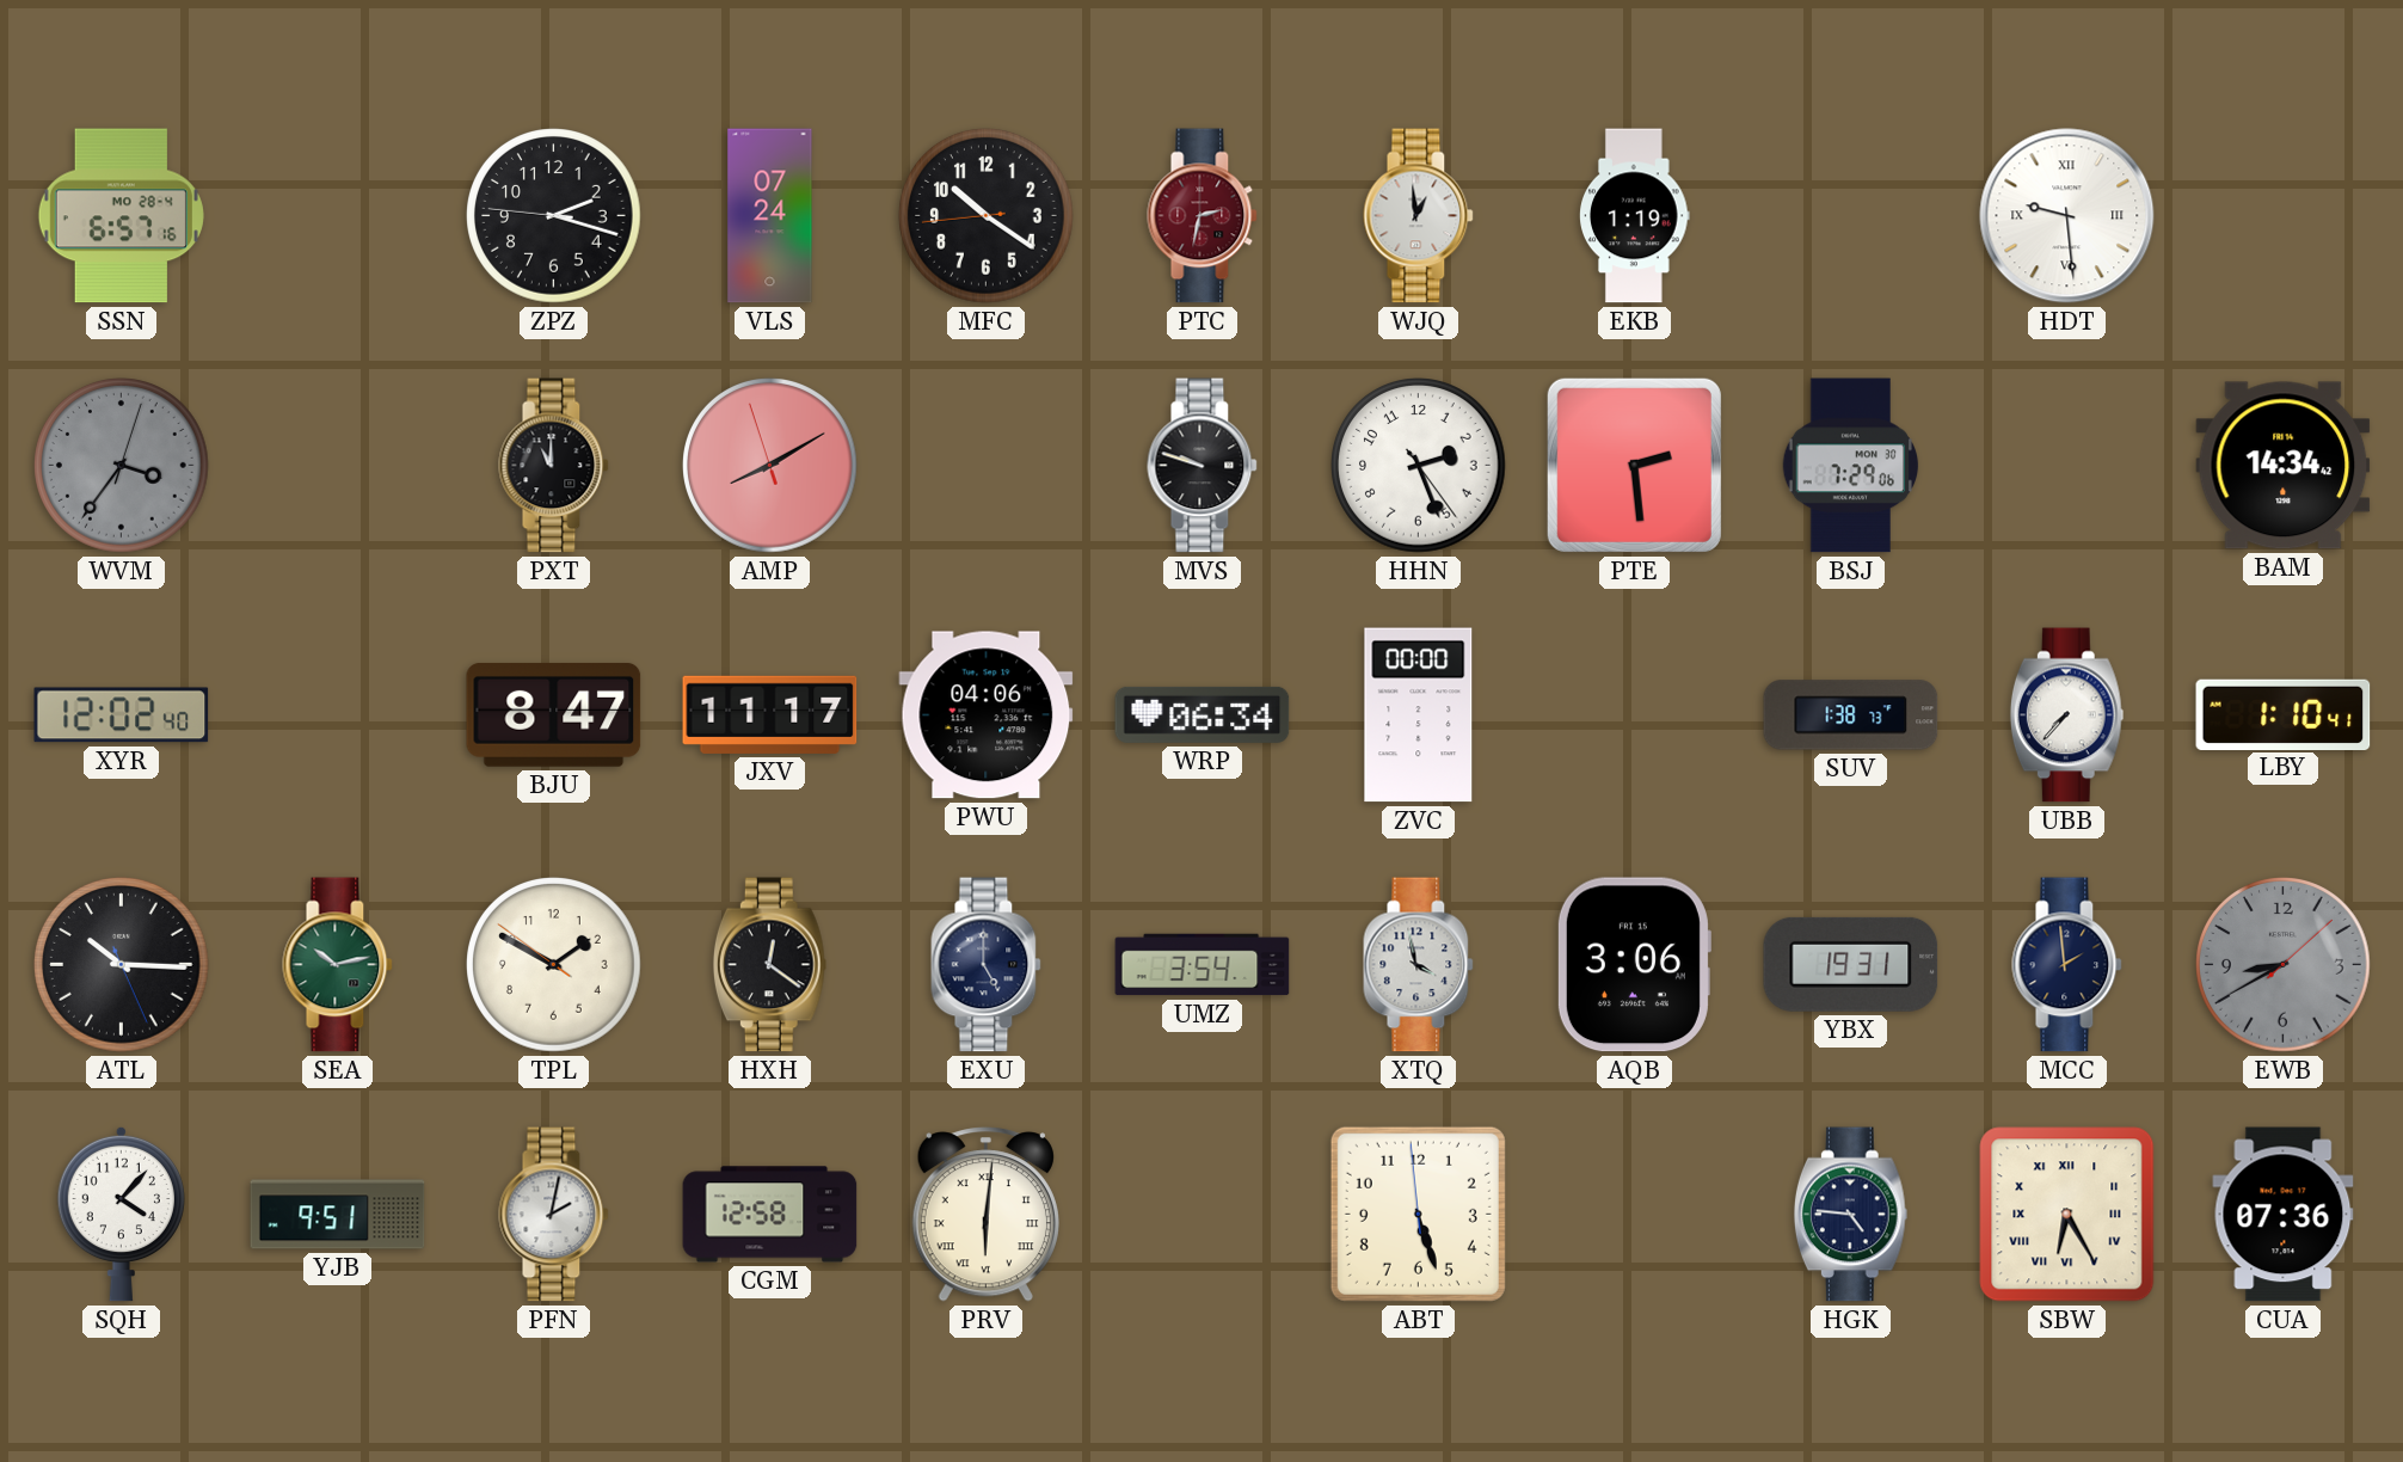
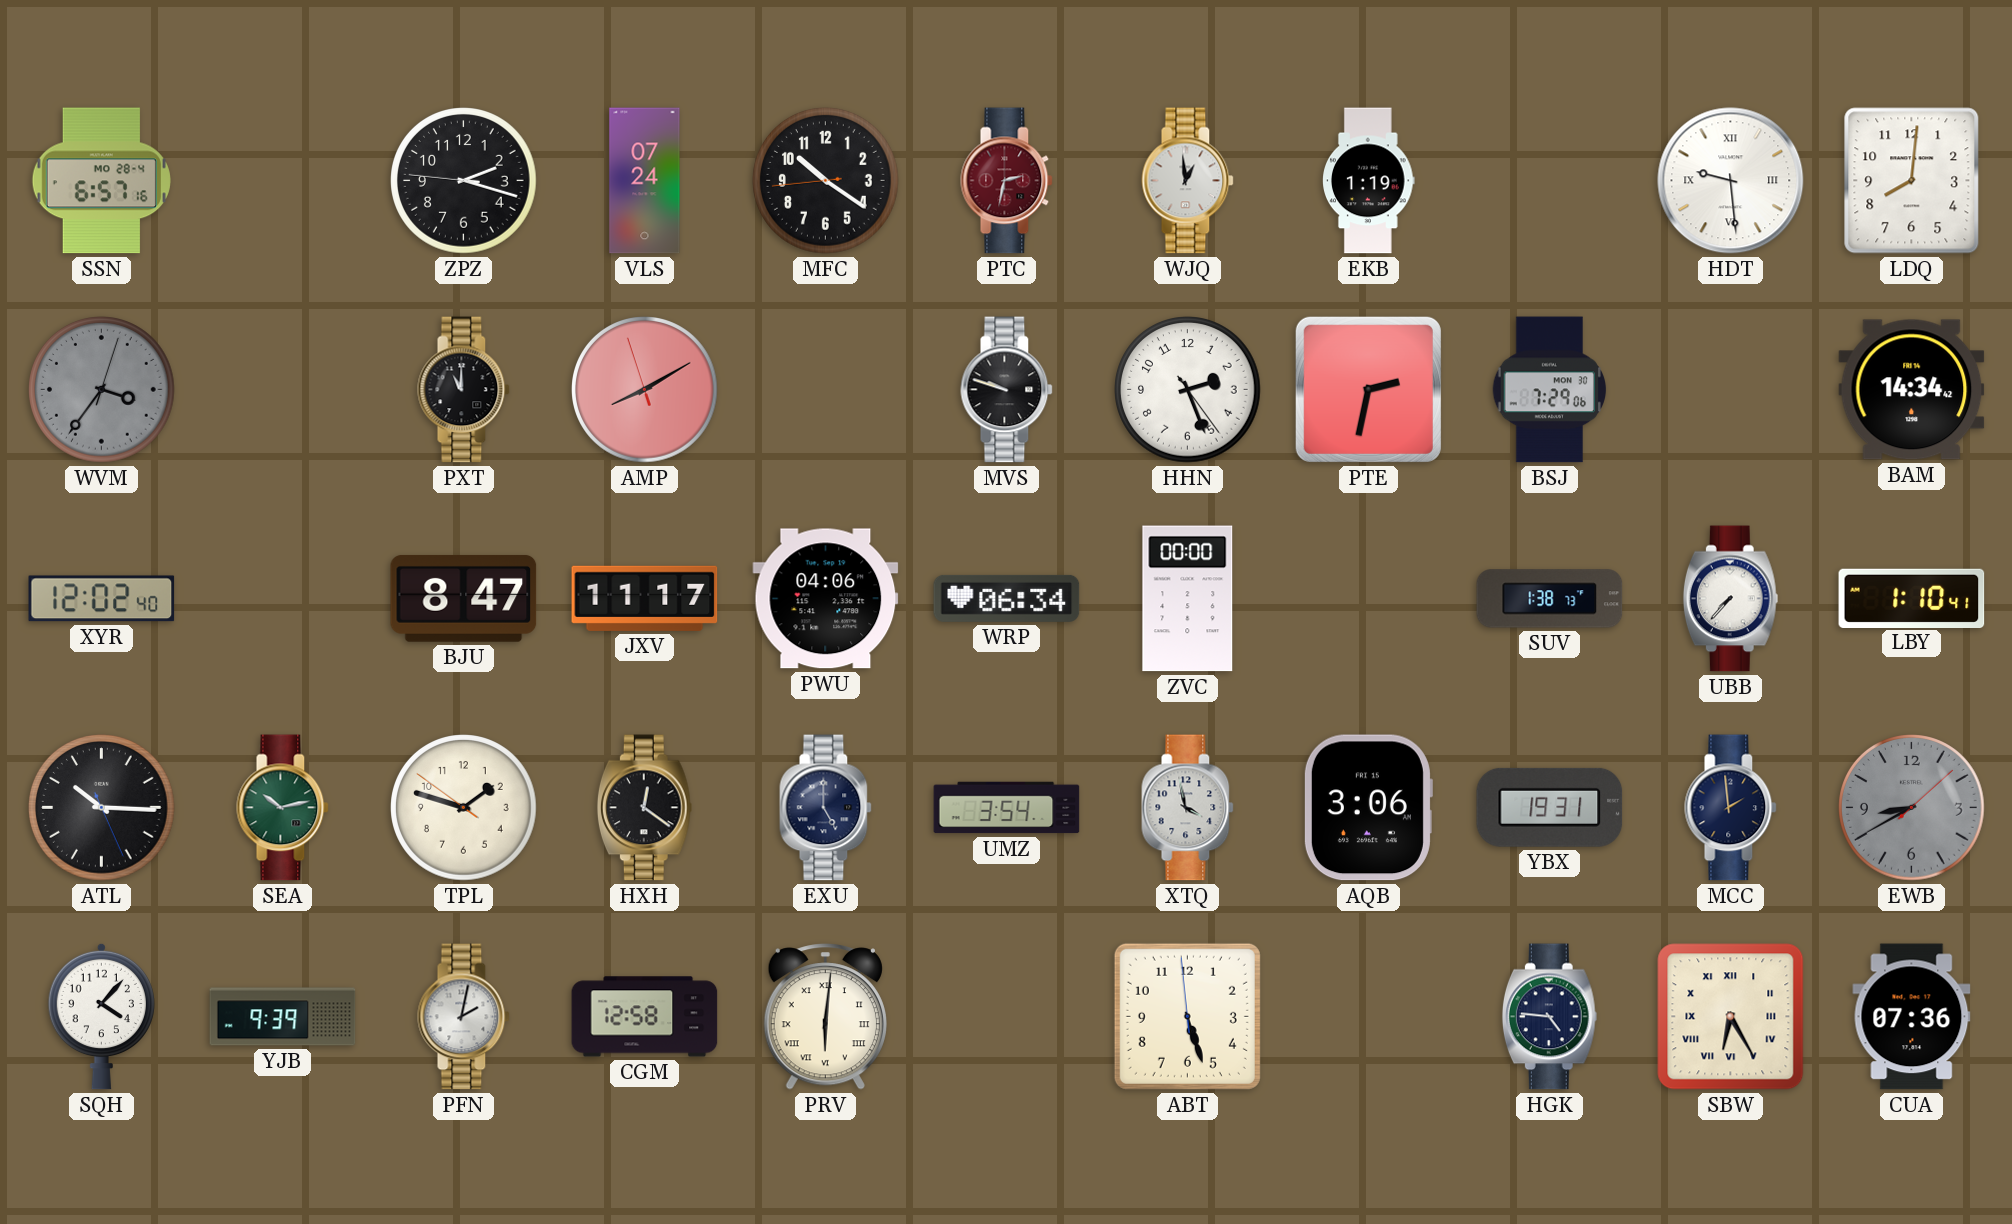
LDQ: none -> 8:01 (1912, 181)
PTE: 2:29 -> 2:32 (1368, 389)
TPL: 1:49 -> 1:47 (464, 808)
YJB: 9:51 -> 9:39 (283, 1017)
